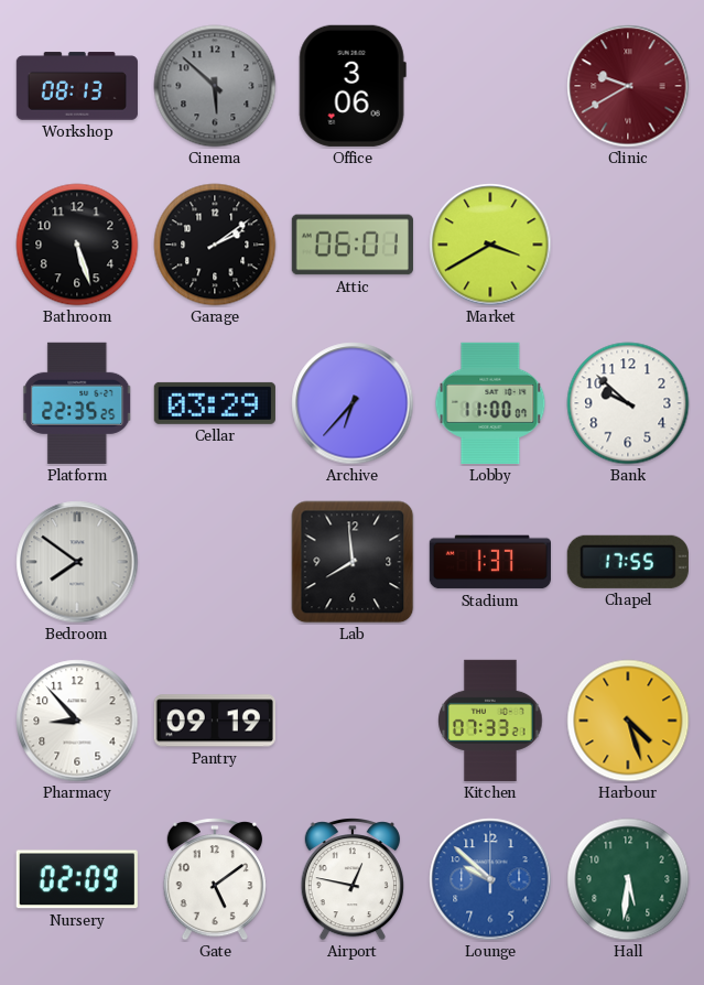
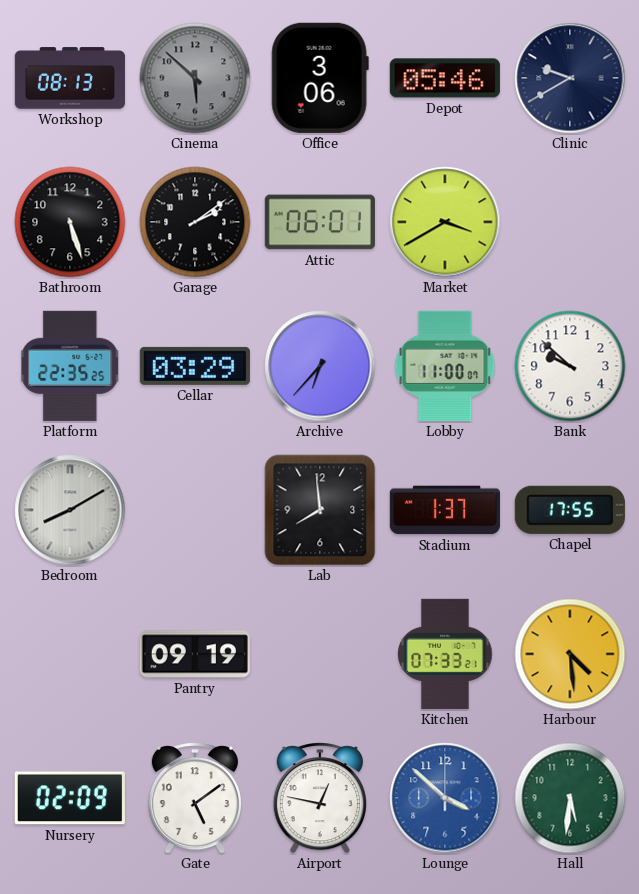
Depot: none -> 05:46 (445, 78)
Clinic dial: burgundy -> navy (570, 78)
Bedroom: 7:51 -> 8:10 (70, 510)
Pharmacy: 8:53 -> none (77, 721)
Harbour: 4:27 -> 4:29 (570, 654)
Lounge: 9:52 -> 3:52 (445, 798)
